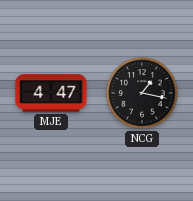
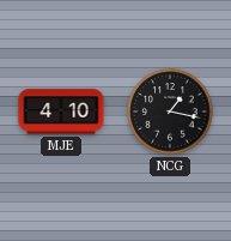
MJE: 4:47 -> 4:10 (61, 112)
